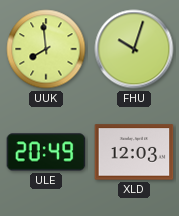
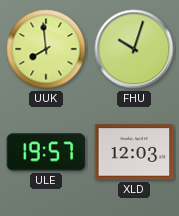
ULE: 20:49 -> 19:57 (46, 152)
